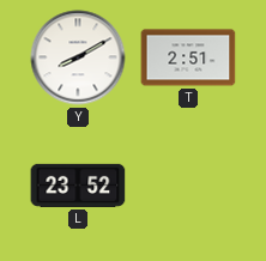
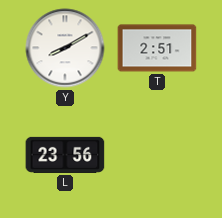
L: 23:52 -> 23:56 (65, 155)
